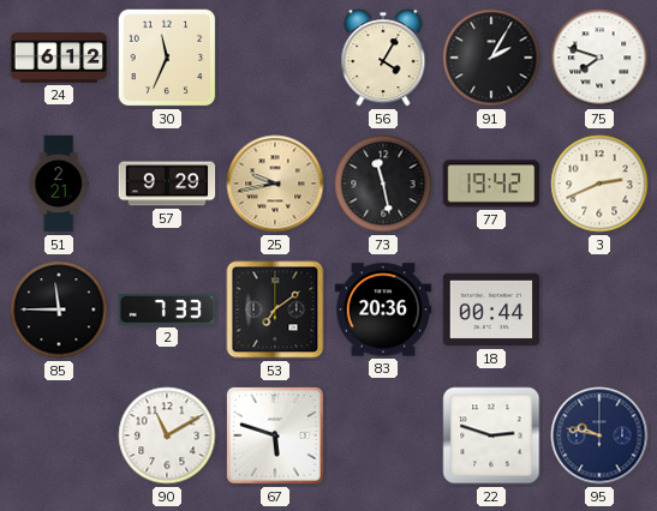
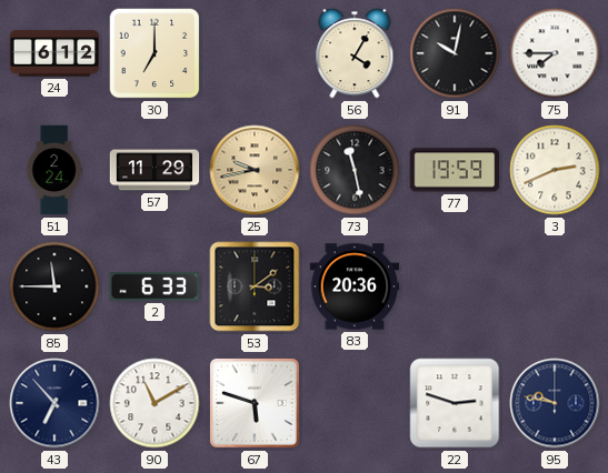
30: 11:34 -> 7:00 (155, 53)
91: 2:05 -> 10:02 (455, 53)
75: 7:48 -> 7:45 (555, 53)
51: 2:21 -> 2:24 (54, 170)
57: 9:29 -> 11:29 (155, 170)
77: 19:42 -> 19:59 (455, 170)
2: 7:33 -> 6:33 (155, 286)
53: 7:09 -> 3:09 (255, 286)
18: 00:44 -> none (491, 309)
43: none -> 6:53 (54, 403)
